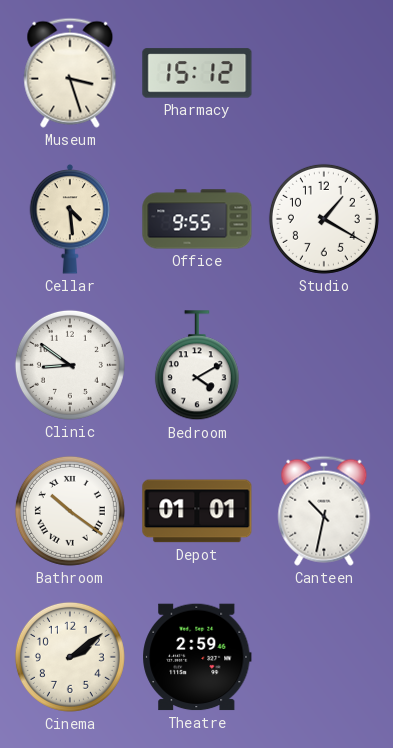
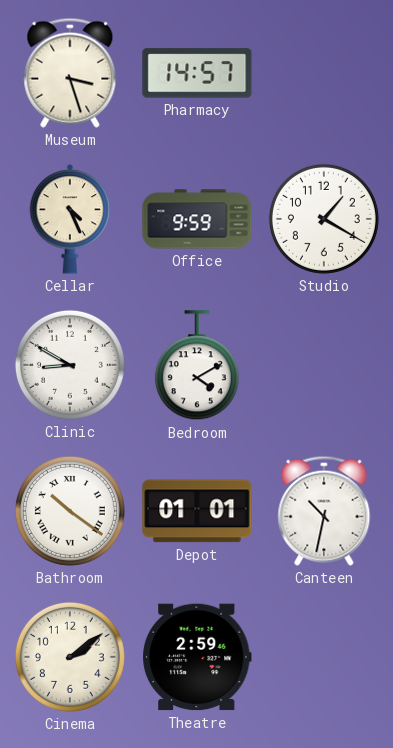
Pharmacy: 15:12 -> 14:57 (197, 73)
Cellar: 4:29 -> 4:26 (70, 219)
Office: 9:55 -> 9:59 (197, 219)
Clinic: 8:51 -> 8:50 (70, 365)
